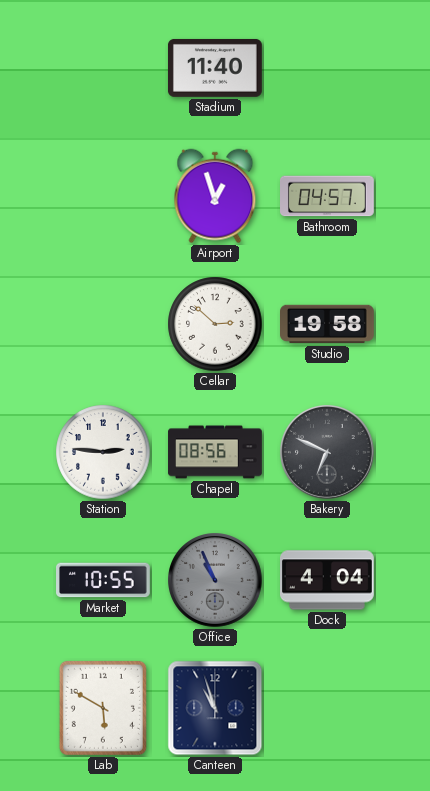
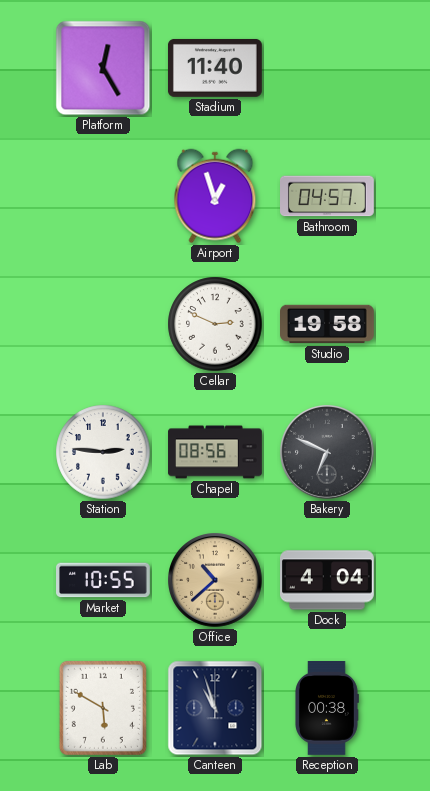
Platform: none -> 12:25 (103, 68)
Cellar: 2:52 -> 2:49 (215, 324)
Office: 10:56 -> 10:38 (216, 581)
Office dial: grey -> champagne (216, 581)
Reception: none -> 00:38 (327, 709)
